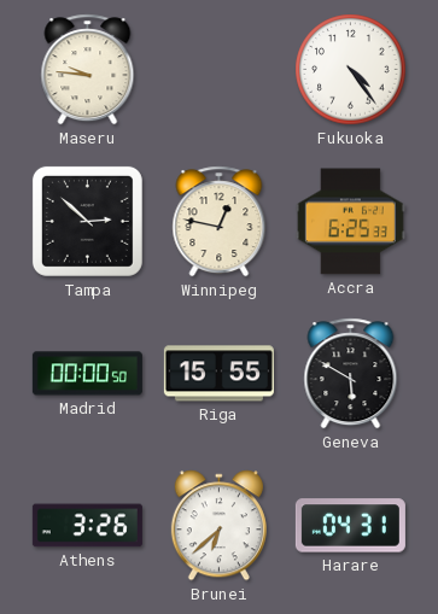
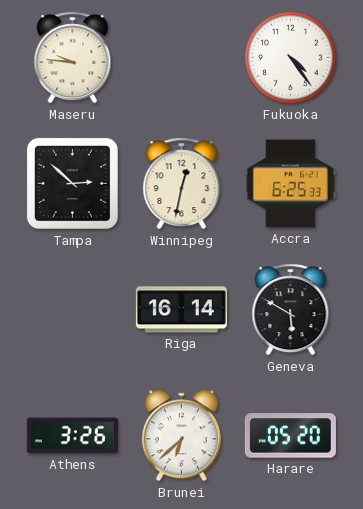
Winnipeg: 12:47 -> 12:32 (182, 184)
Madrid: 00:00 -> none (87, 374)
Riga: 15:55 -> 16:14 (181, 310)
Harare: 04:31 -> 05:20 (290, 436)
